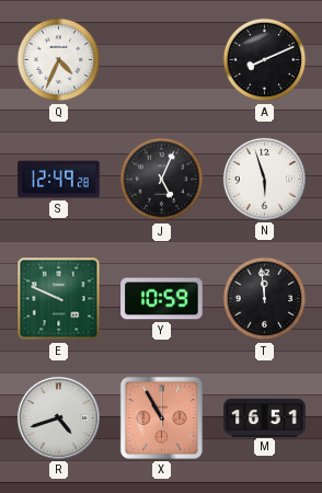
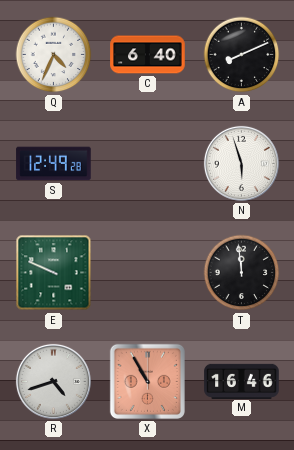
C: none -> 6:40 (148, 55)
J: 5:04 -> none (162, 180)
Y: 10:59 -> none (162, 299)
M: 16:51 -> 16:46 (242, 381)
